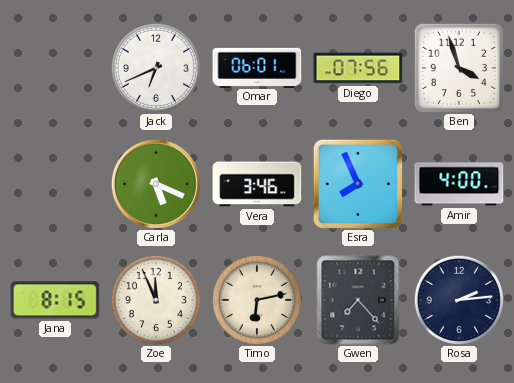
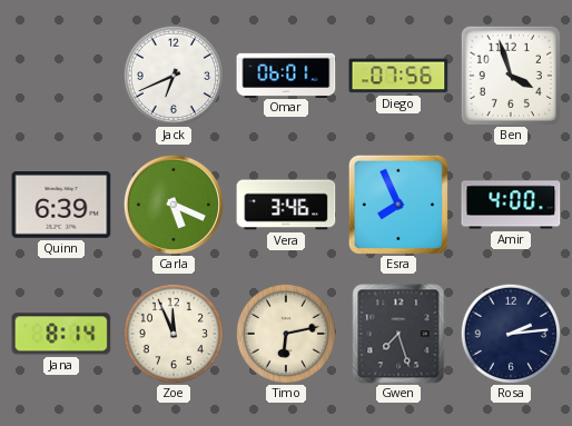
Quinn: none -> 6:39 (61, 206)
Jana: 8:15 -> 8:14 (61, 334)
Gwen: 7:23 -> 7:27 (398, 334)
